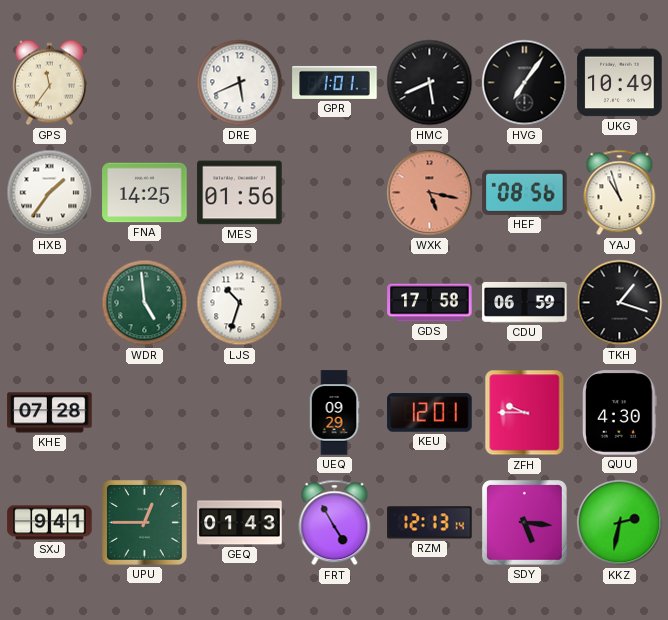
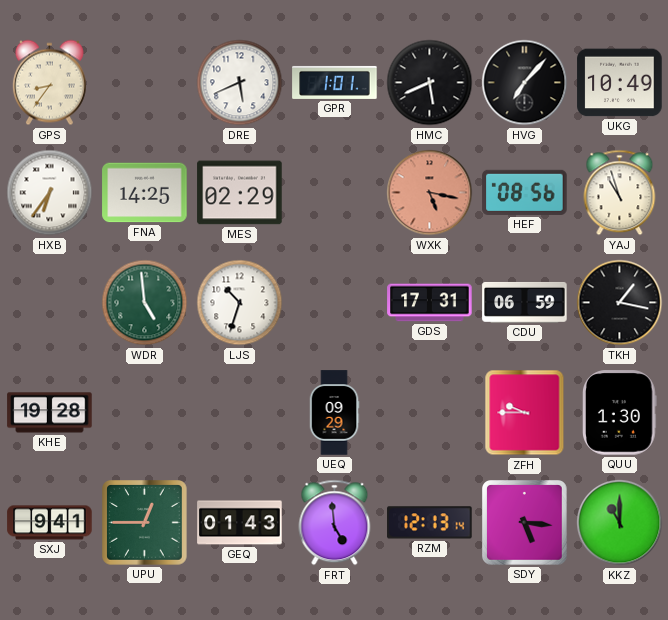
GPS: 11:36 -> 8:36 (49, 83)
HVG: 7:06 -> 7:07 (525, 83)
HXB: 1:36 -> 6:36 (50, 193)
MES: 01:56 -> 02:29 (240, 193)
GDS: 17:58 -> 17:31 (430, 303)
TKH: 1:18 -> 1:17 (620, 303)
KHE: 07:28 -> 19:28 (50, 413)
KEU: 12:01 -> none (430, 413)
QUU: 4:30 -> 1:30 (620, 413)
FRT: 4:55 -> 4:59 (335, 523)
KKZ: 2:32 -> 11:00 (620, 523)
